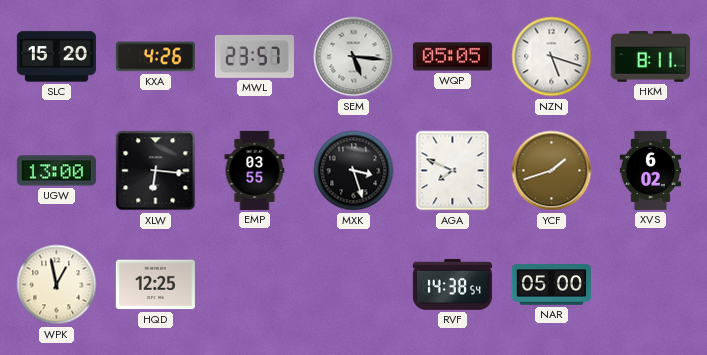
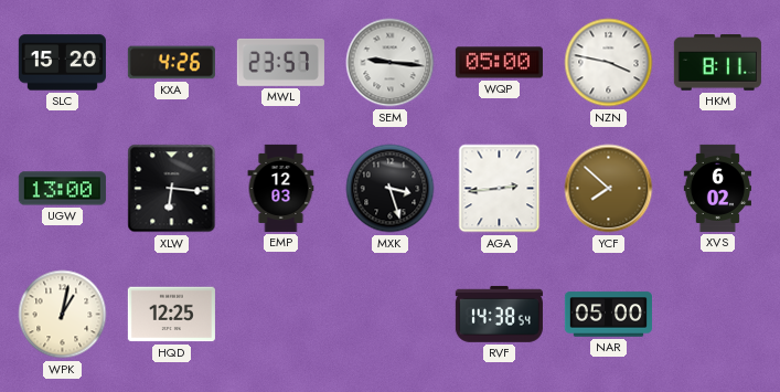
SEM: 5:16 -> 9:16 (391, 63)
WQP: 05:05 -> 05:00 (499, 63)
NZN: 5:18 -> 3:47 (609, 63)
EMP: 03:55 -> 12:03 (281, 188)
AGA: 7:49 -> 2:44 (500, 189)
YCF: 1:42 -> 7:52 (609, 189)
WPK: 12:58 -> 1:02 (63, 315)
